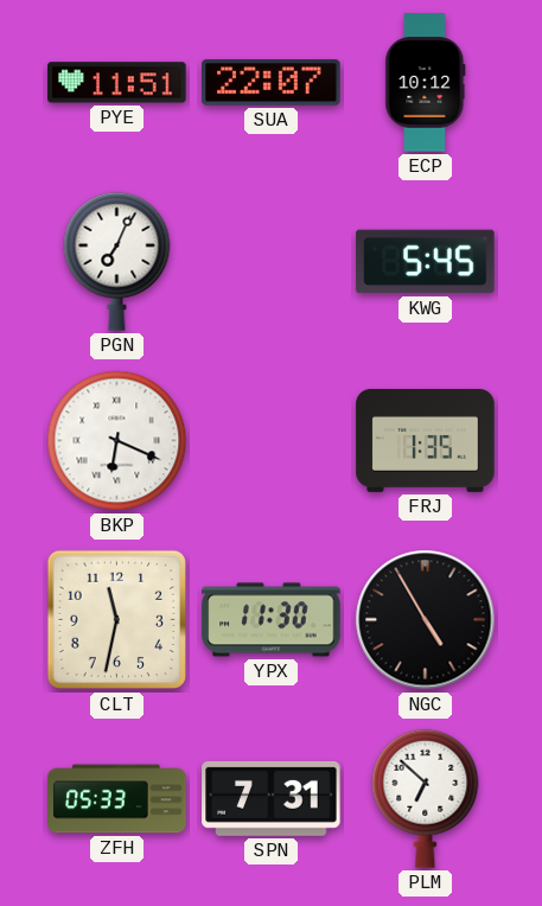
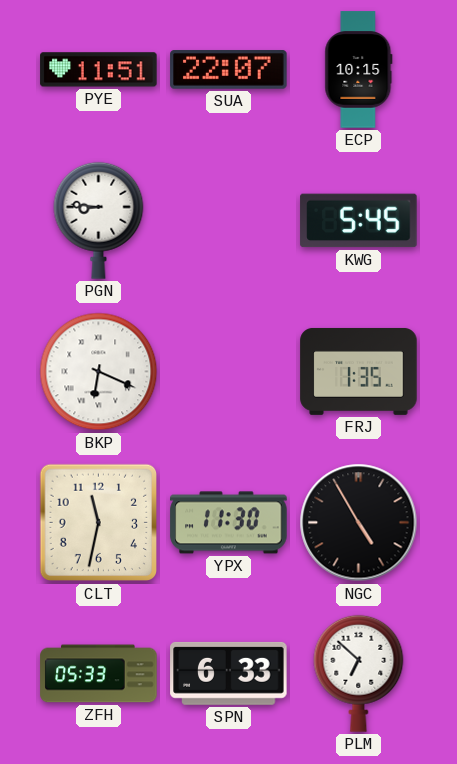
ECP: 10:12 -> 10:15 (359, 70)
PGN: 7:04 -> 8:46 (99, 220)
SPN: 7:31 -> 6:33 (229, 673)
